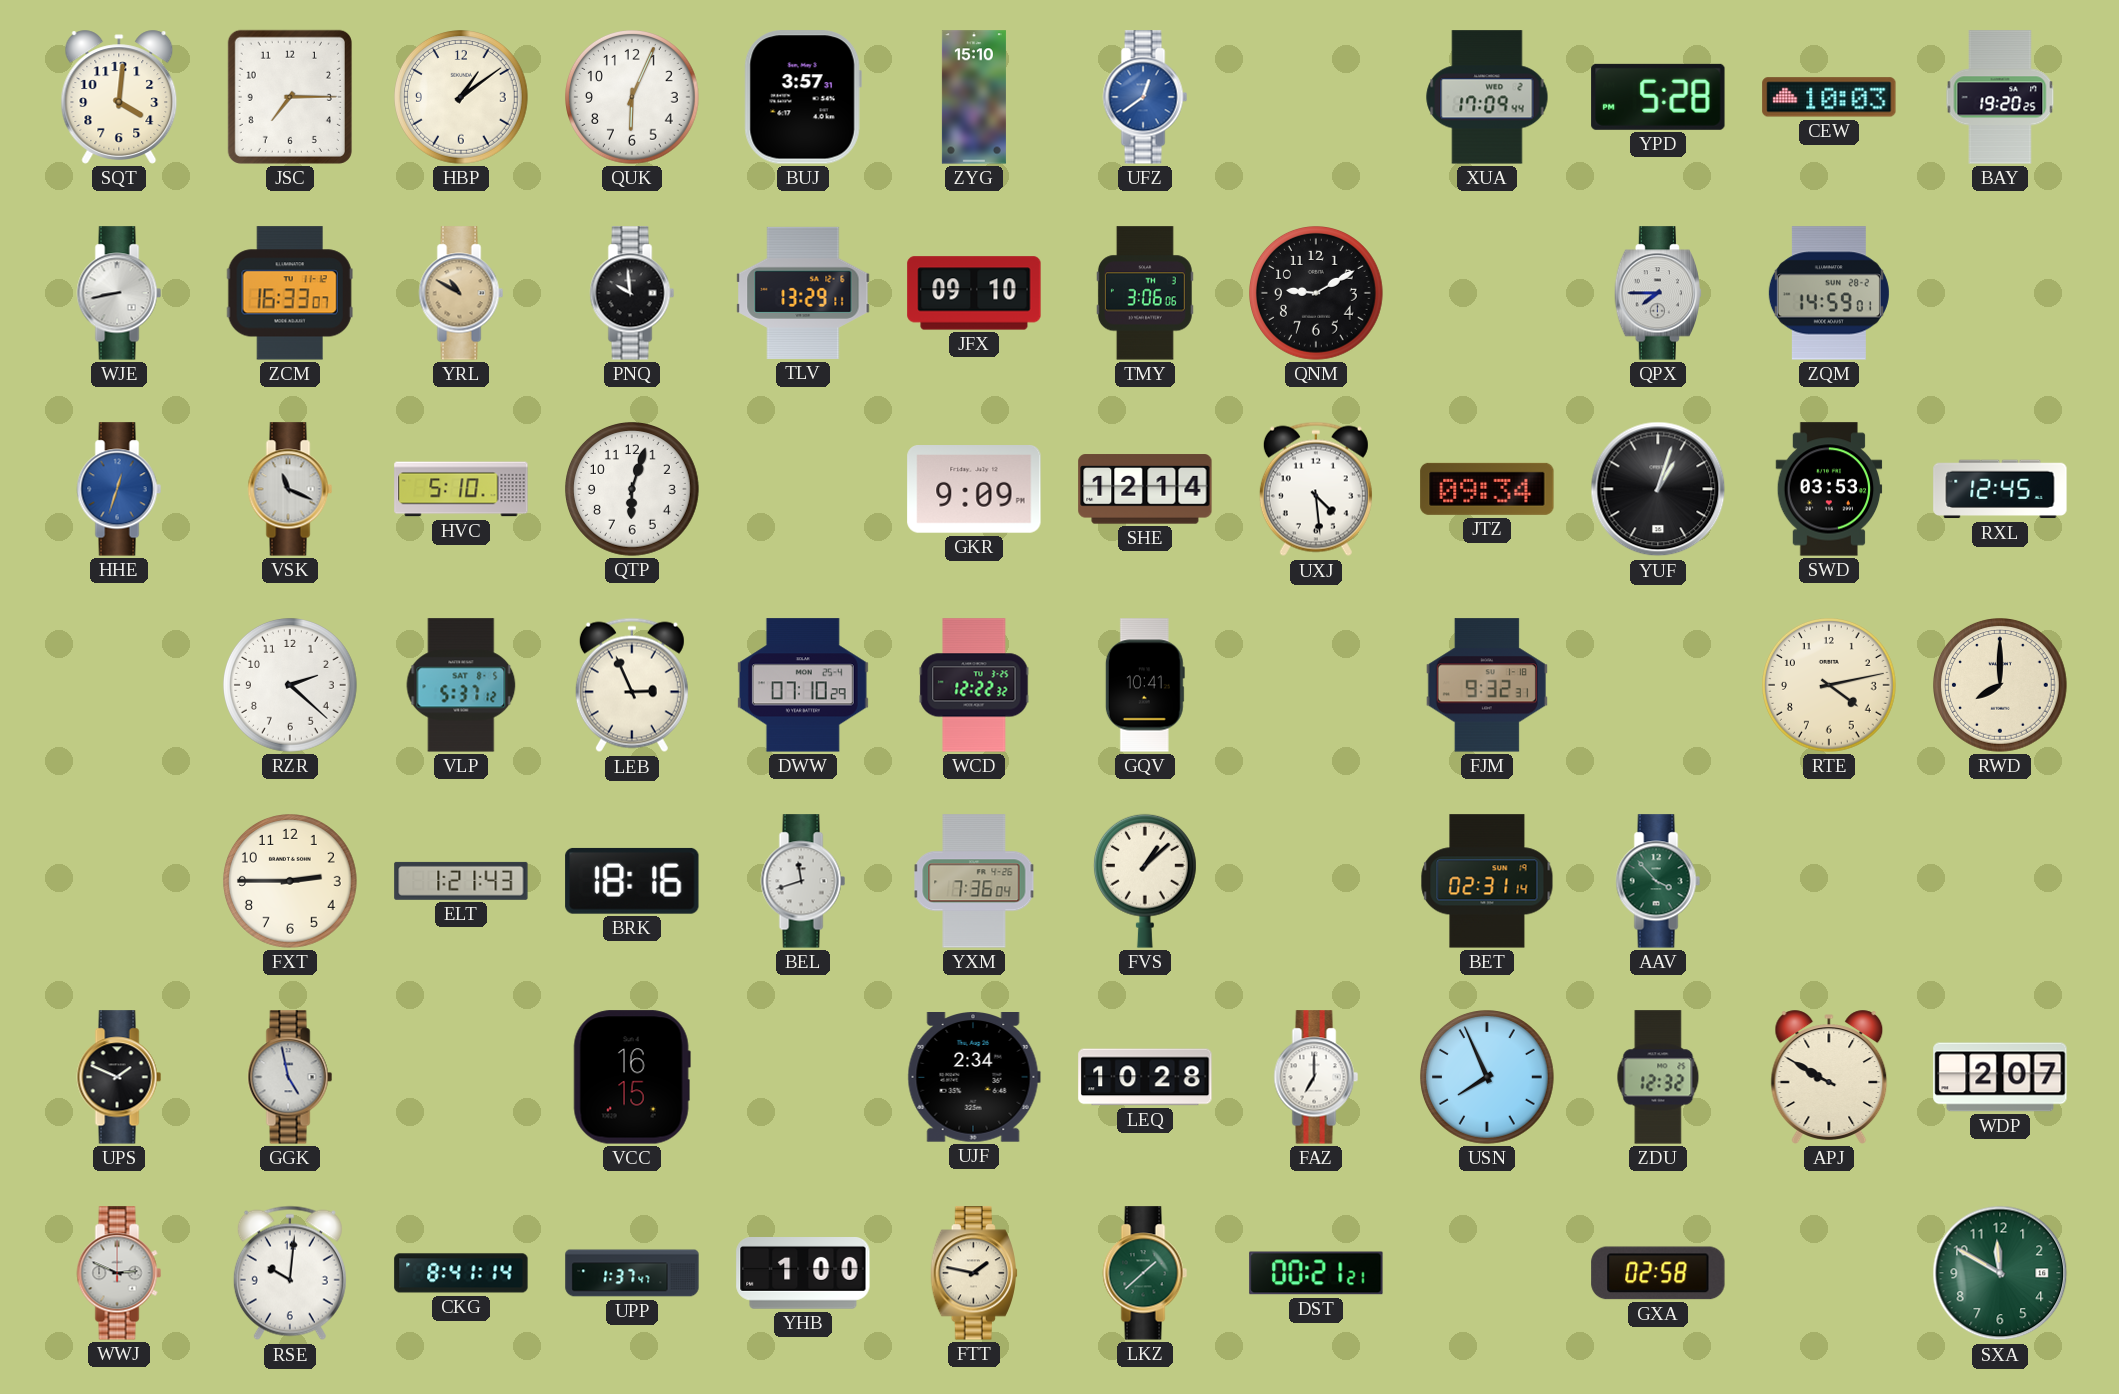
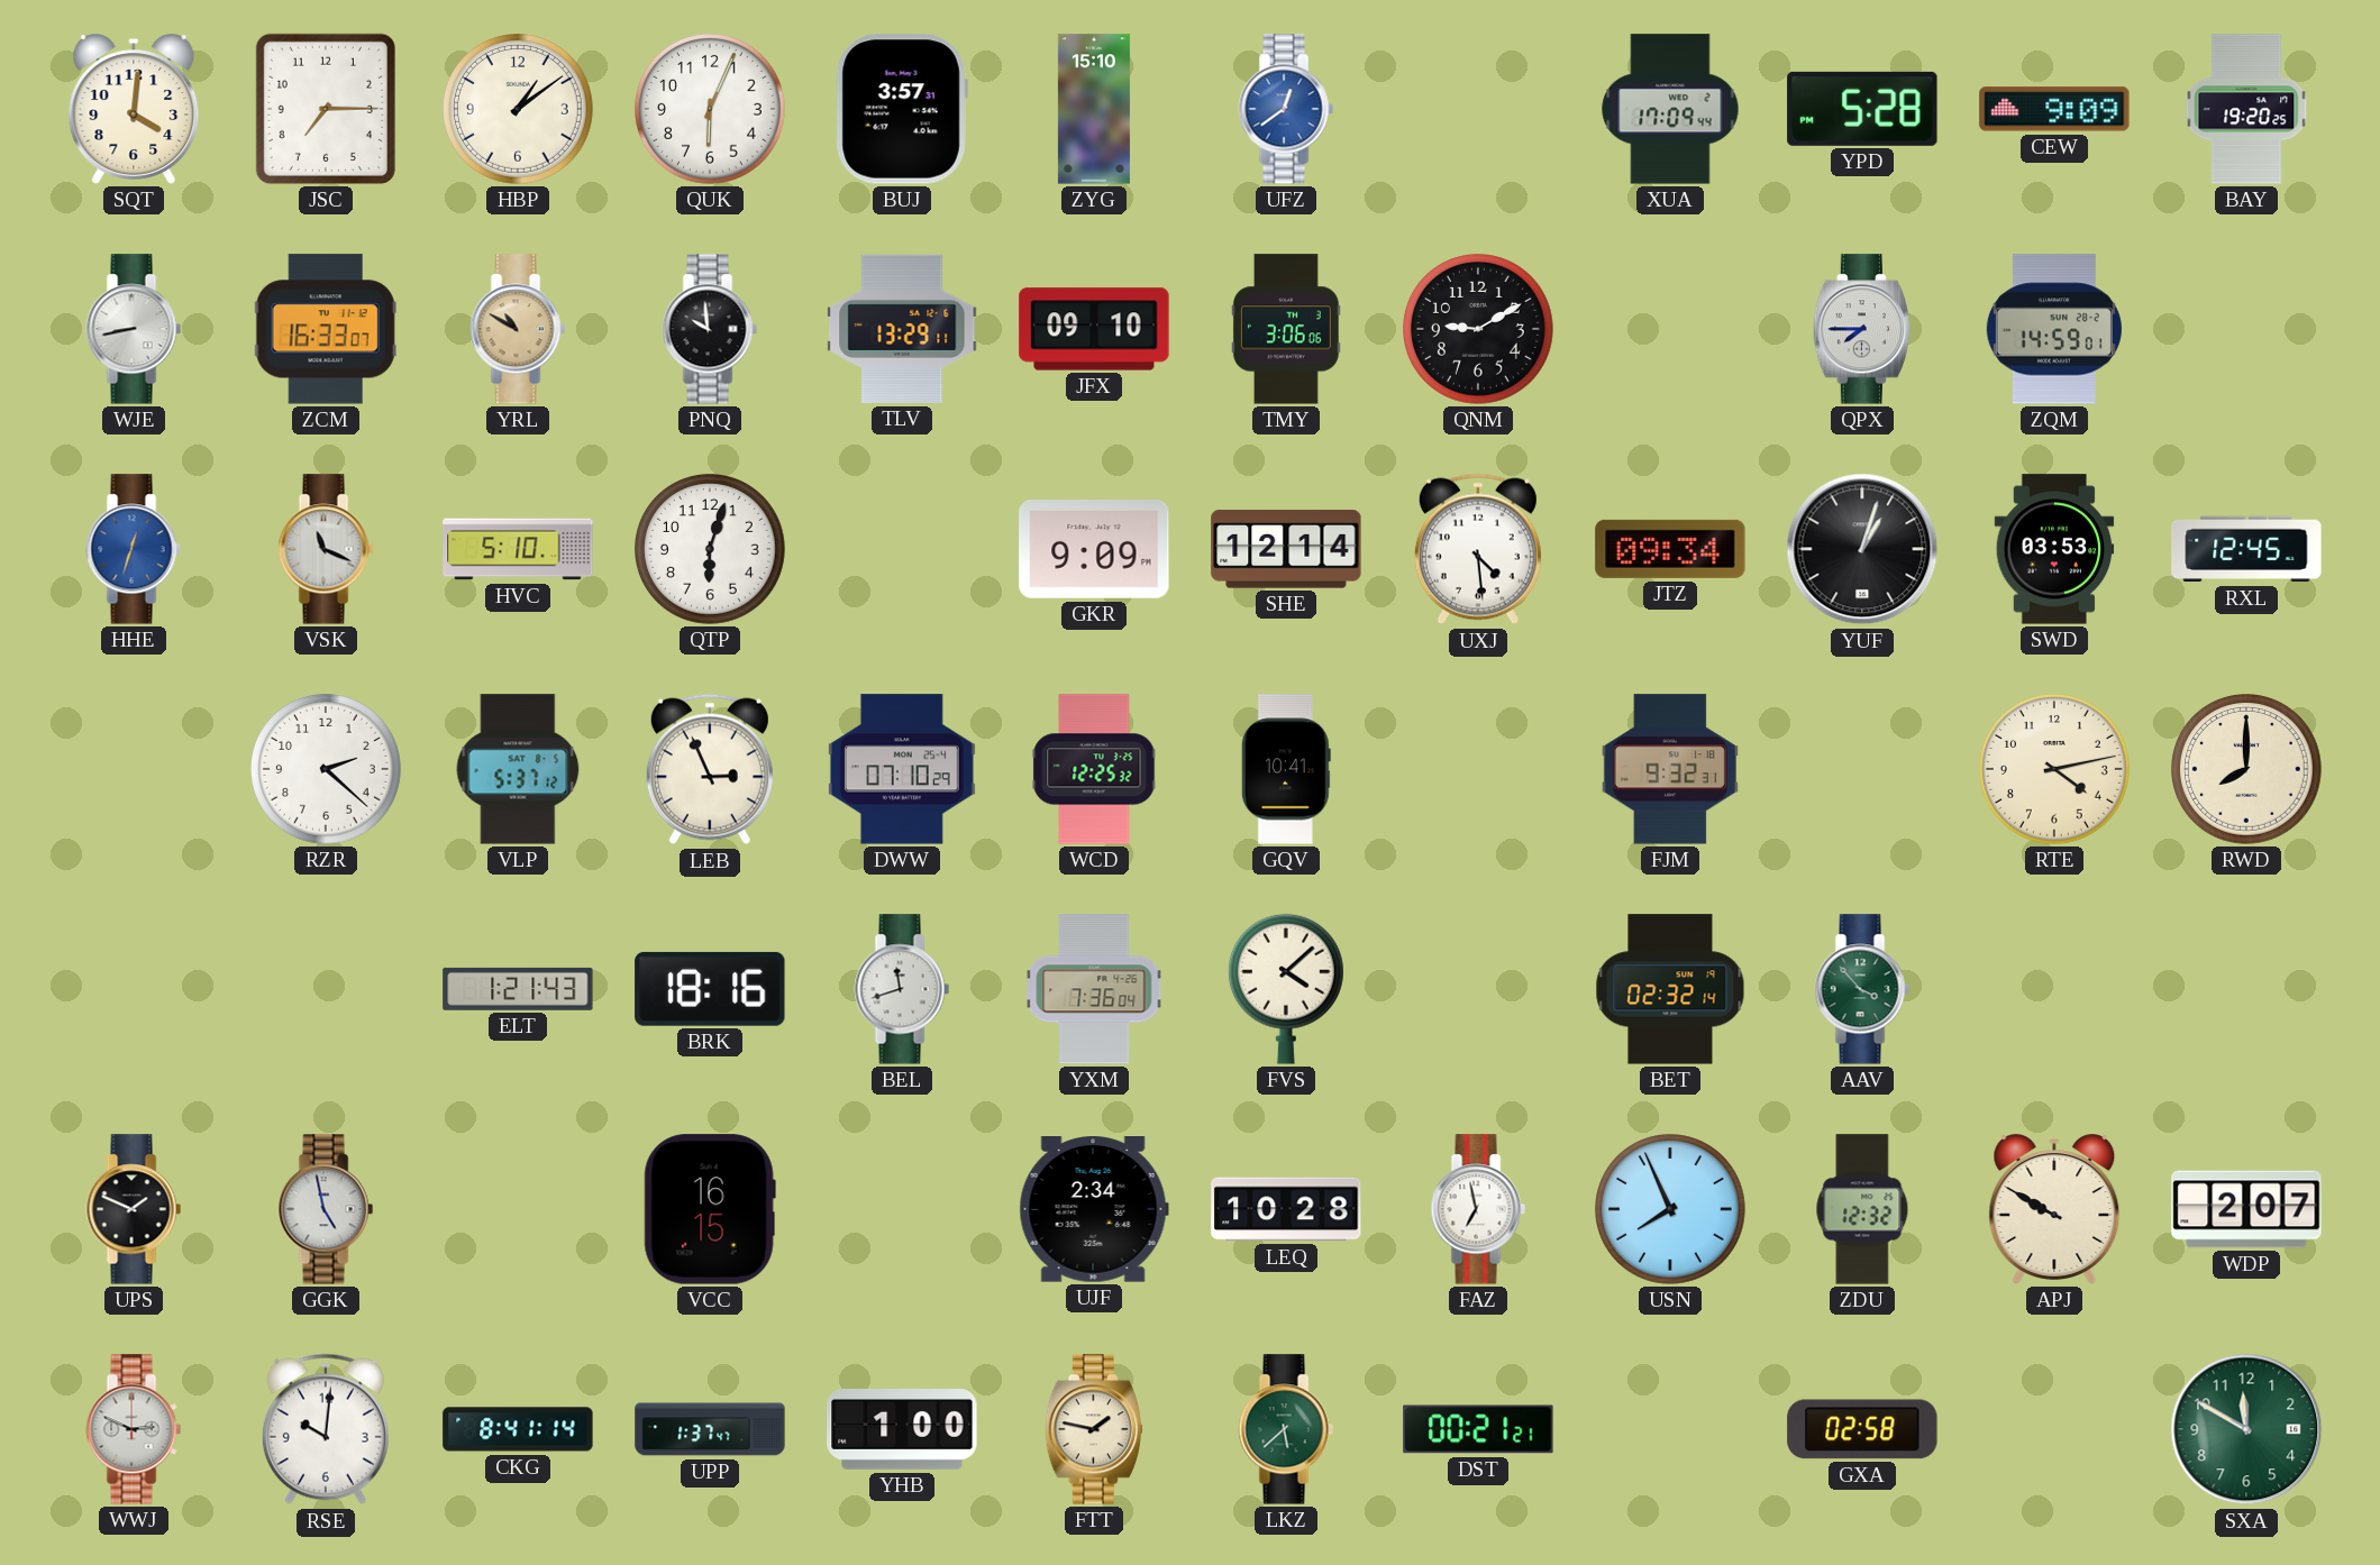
CEW: 10:03 -> 9:09 (2054, 109)
WCD: 12:22 -> 12:25 (1094, 769)
FXT: 2:45 -> none (291, 882)
FVS: 1:08 -> 4:08 (1286, 989)
BET: 02:31 -> 02:32 (1670, 989)
FAZ: 7:00 -> 6:58 (1478, 1209)
LKZ: 1:38 -> 5:38 (1286, 1429)
